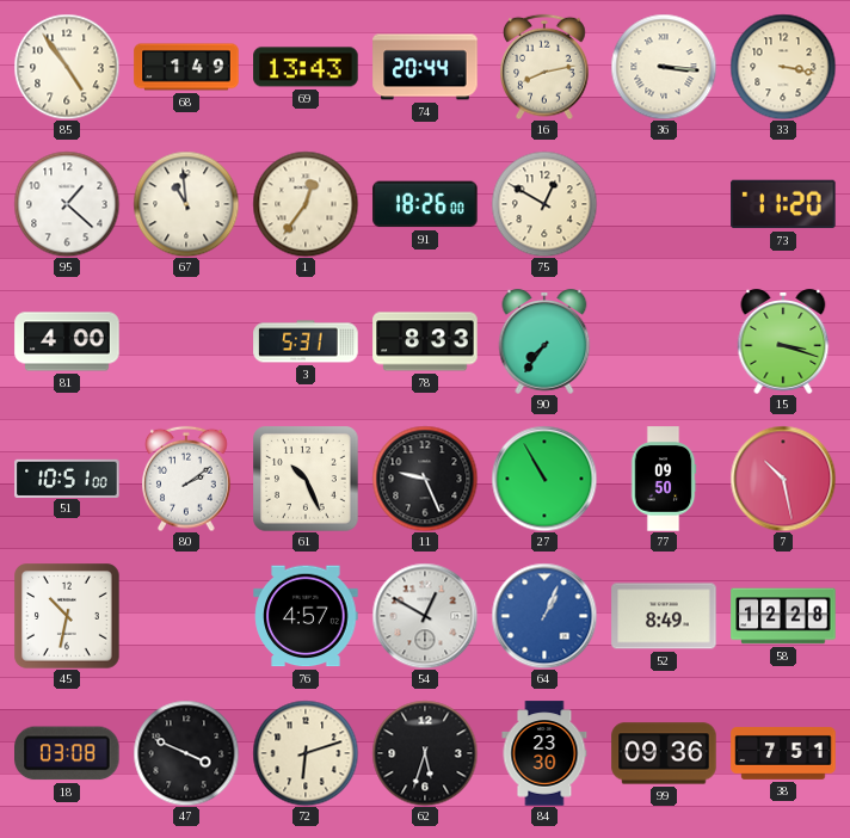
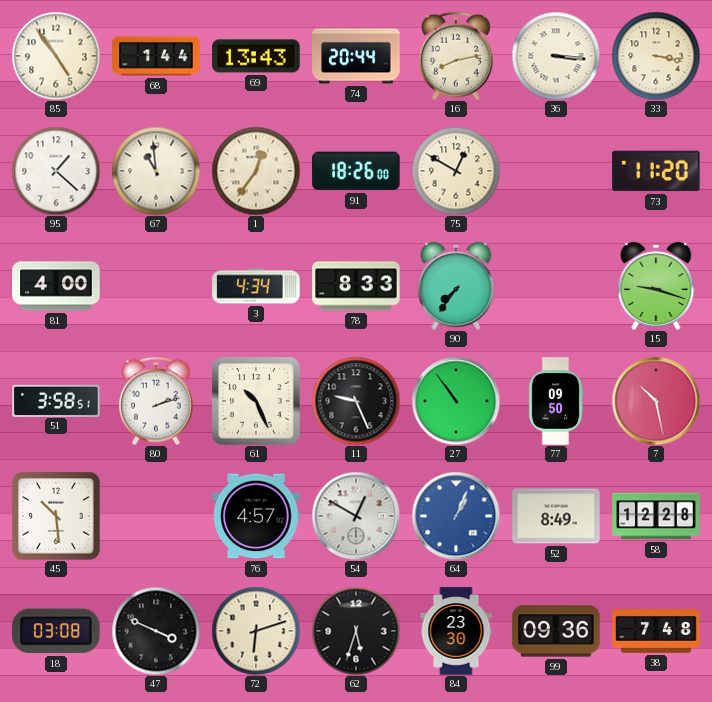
68: 1:49 -> 1:44 (156, 56)
3: 5:31 -> 4:34 (256, 286)
15: 3:18 -> 9:18 (656, 287)
51: 10:51 -> 3:58 (56, 400)
80: 2:09 -> 2:12 (156, 401)
27: 10:55 -> 10:54 (456, 401)
45: 10:32 -> 10:29 (56, 516)
38: 7:51 -> 7:48 (656, 631)
